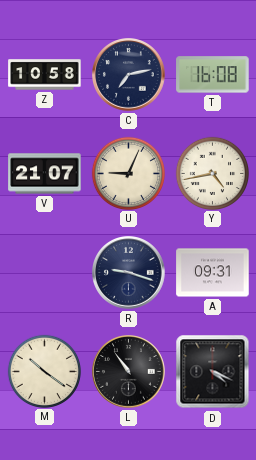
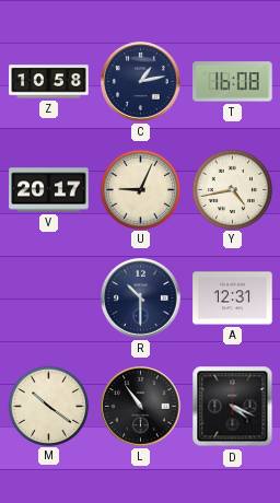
C: 7:13 -> 1:13 (141, 82)
V: 21:07 -> 20:17 (49, 190)
R: 9:18 -> 10:30 (141, 299)
A: 09:31 -> 12:31 (233, 299)
